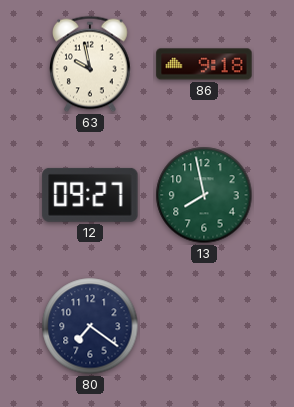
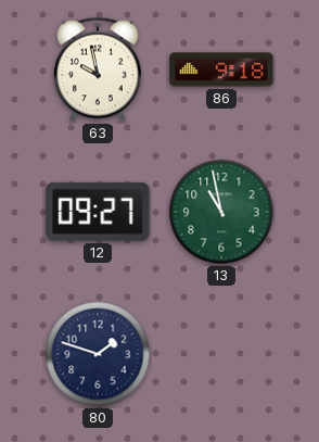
13: 7:58 -> 10:58 (221, 212)
80: 7:21 -> 1:48 (98, 354)
